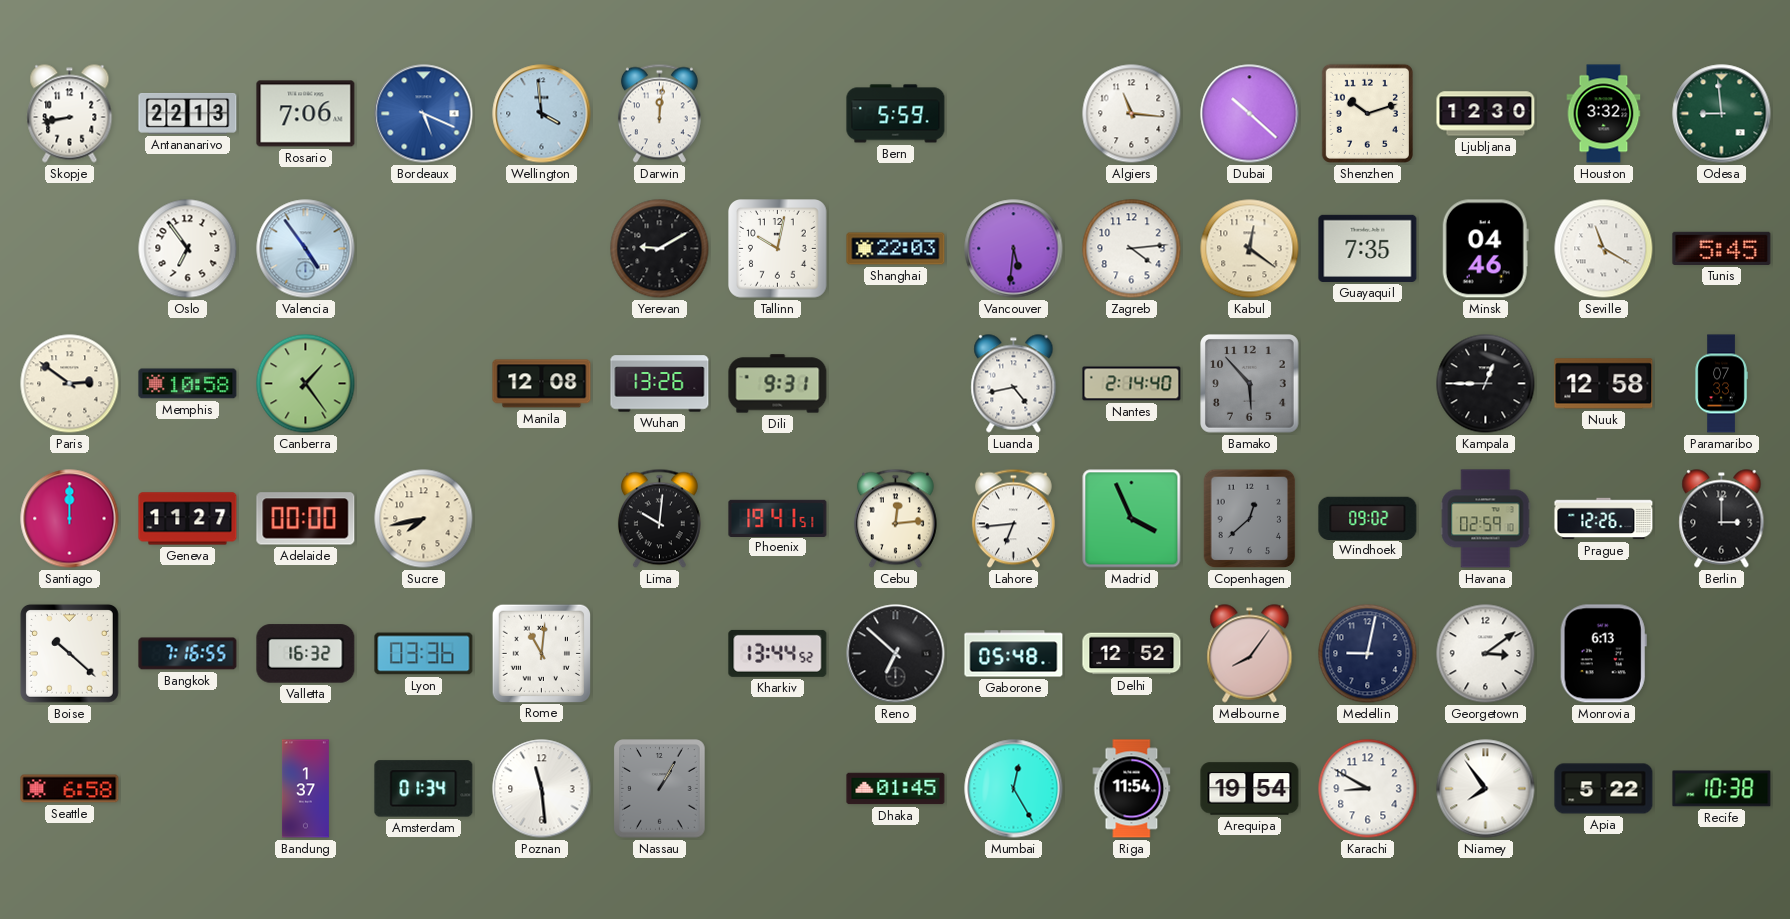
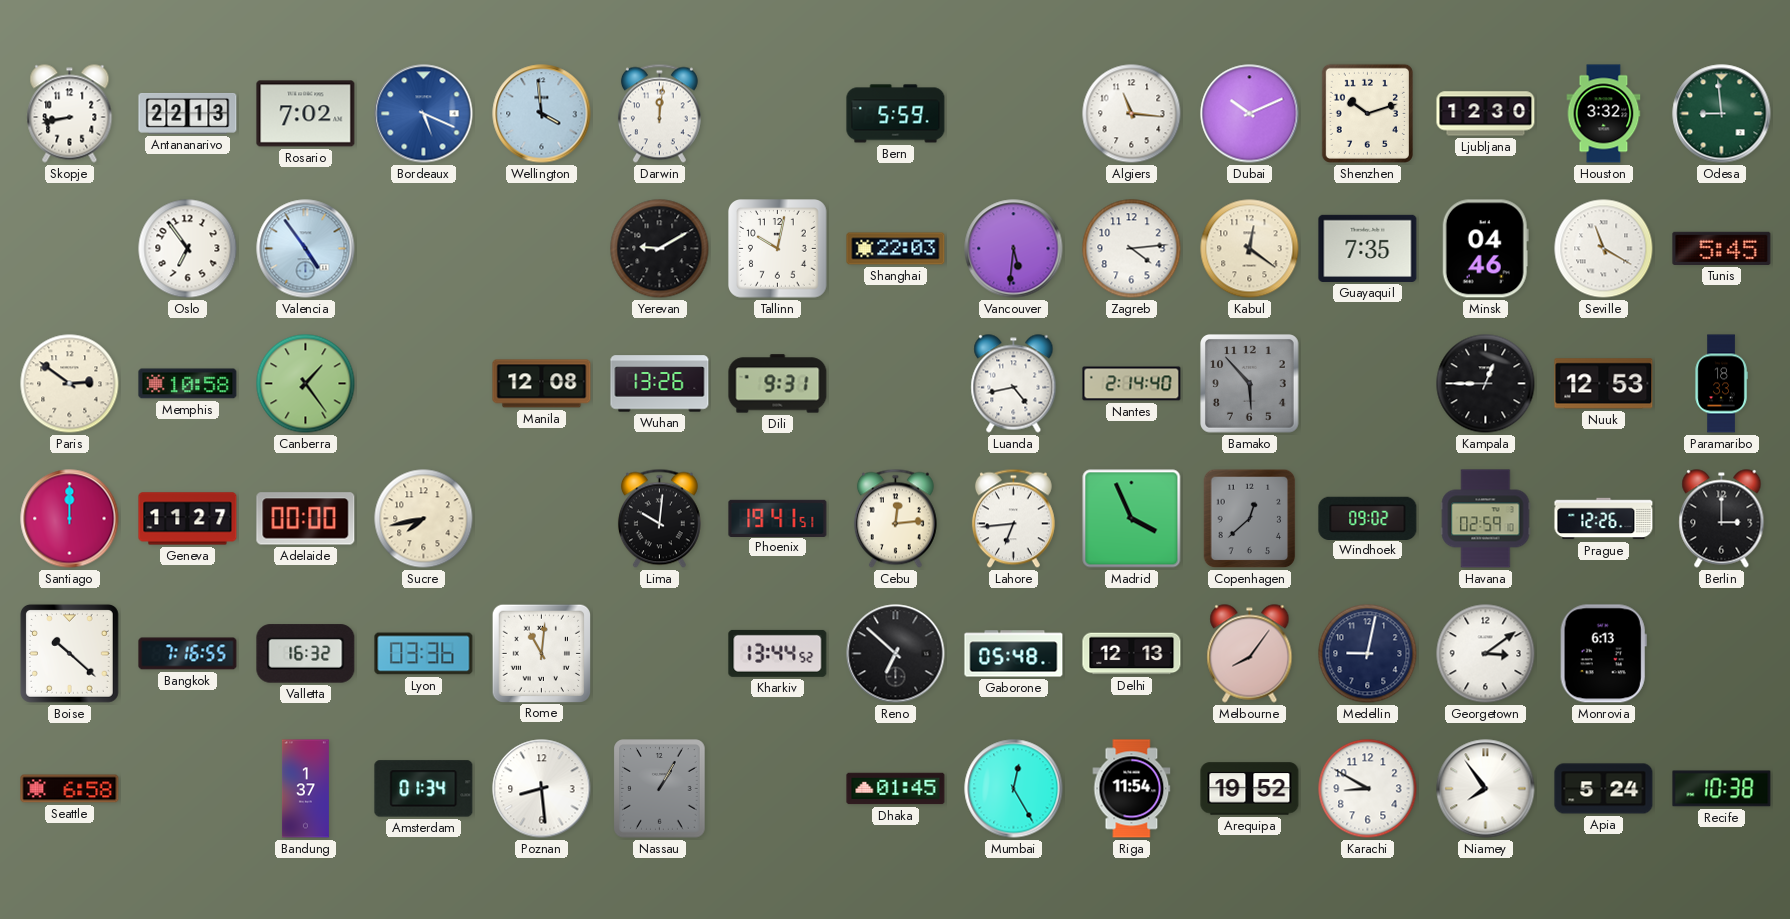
Rosario: 7:06 -> 7:02 (306, 114)
Dubai: 10:22 -> 10:11 (1250, 114)
Nuuk: 12:58 -> 12:53 (1604, 384)
Paramaribo: 07:33 -> 18:33 (1721, 384)
Delhi: 12:52 -> 12:13 (1132, 654)
Poznan: 11:29 -> 8:29 (542, 789)
Arequipa: 19:54 -> 19:52 (1250, 789)
Apia: 5:22 -> 5:24 (1604, 789)
